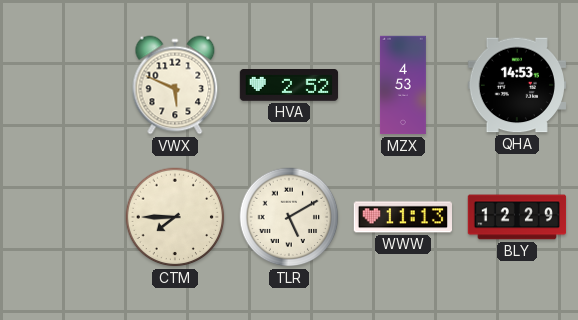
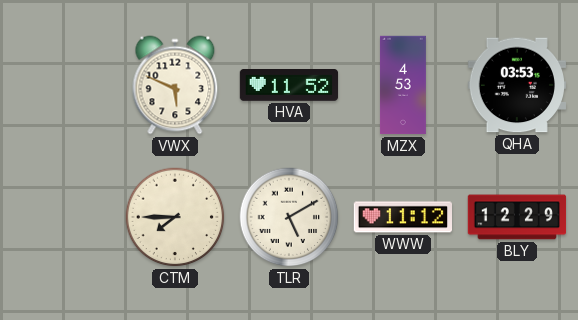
HVA: 2:52 -> 11:52 (289, 86)
QHA: 14:53 -> 03:53 (516, 85)
WWW: 11:13 -> 11:12 (402, 217)
